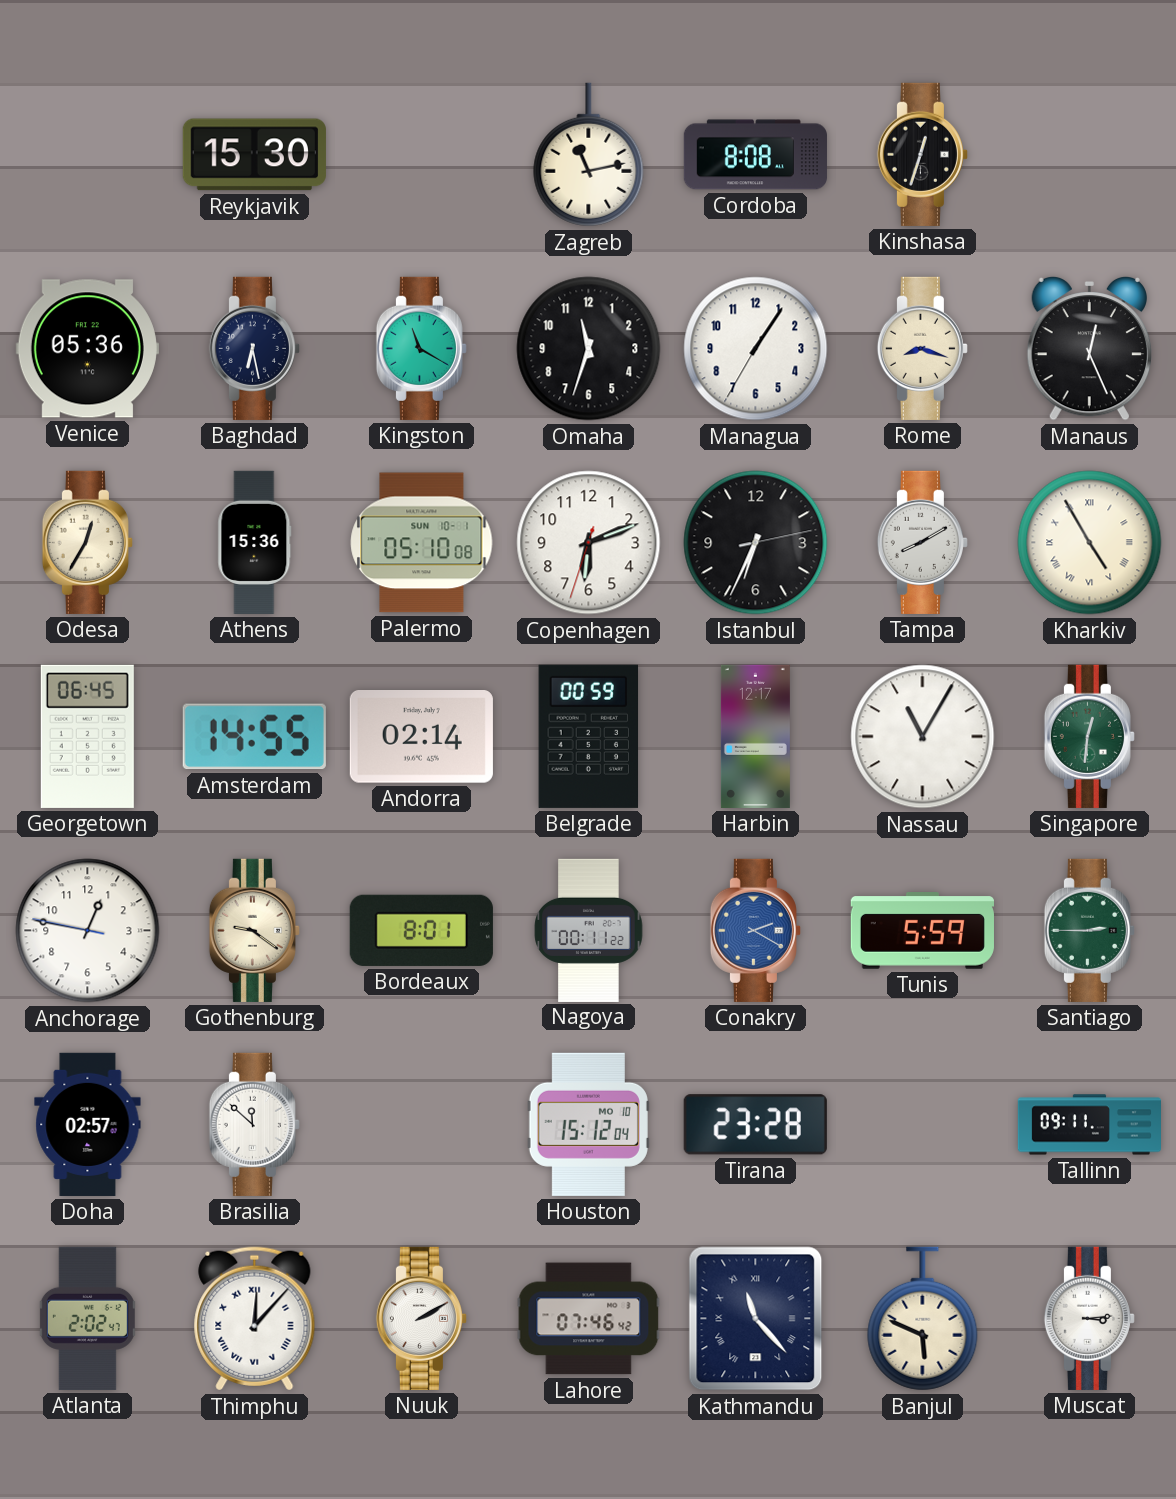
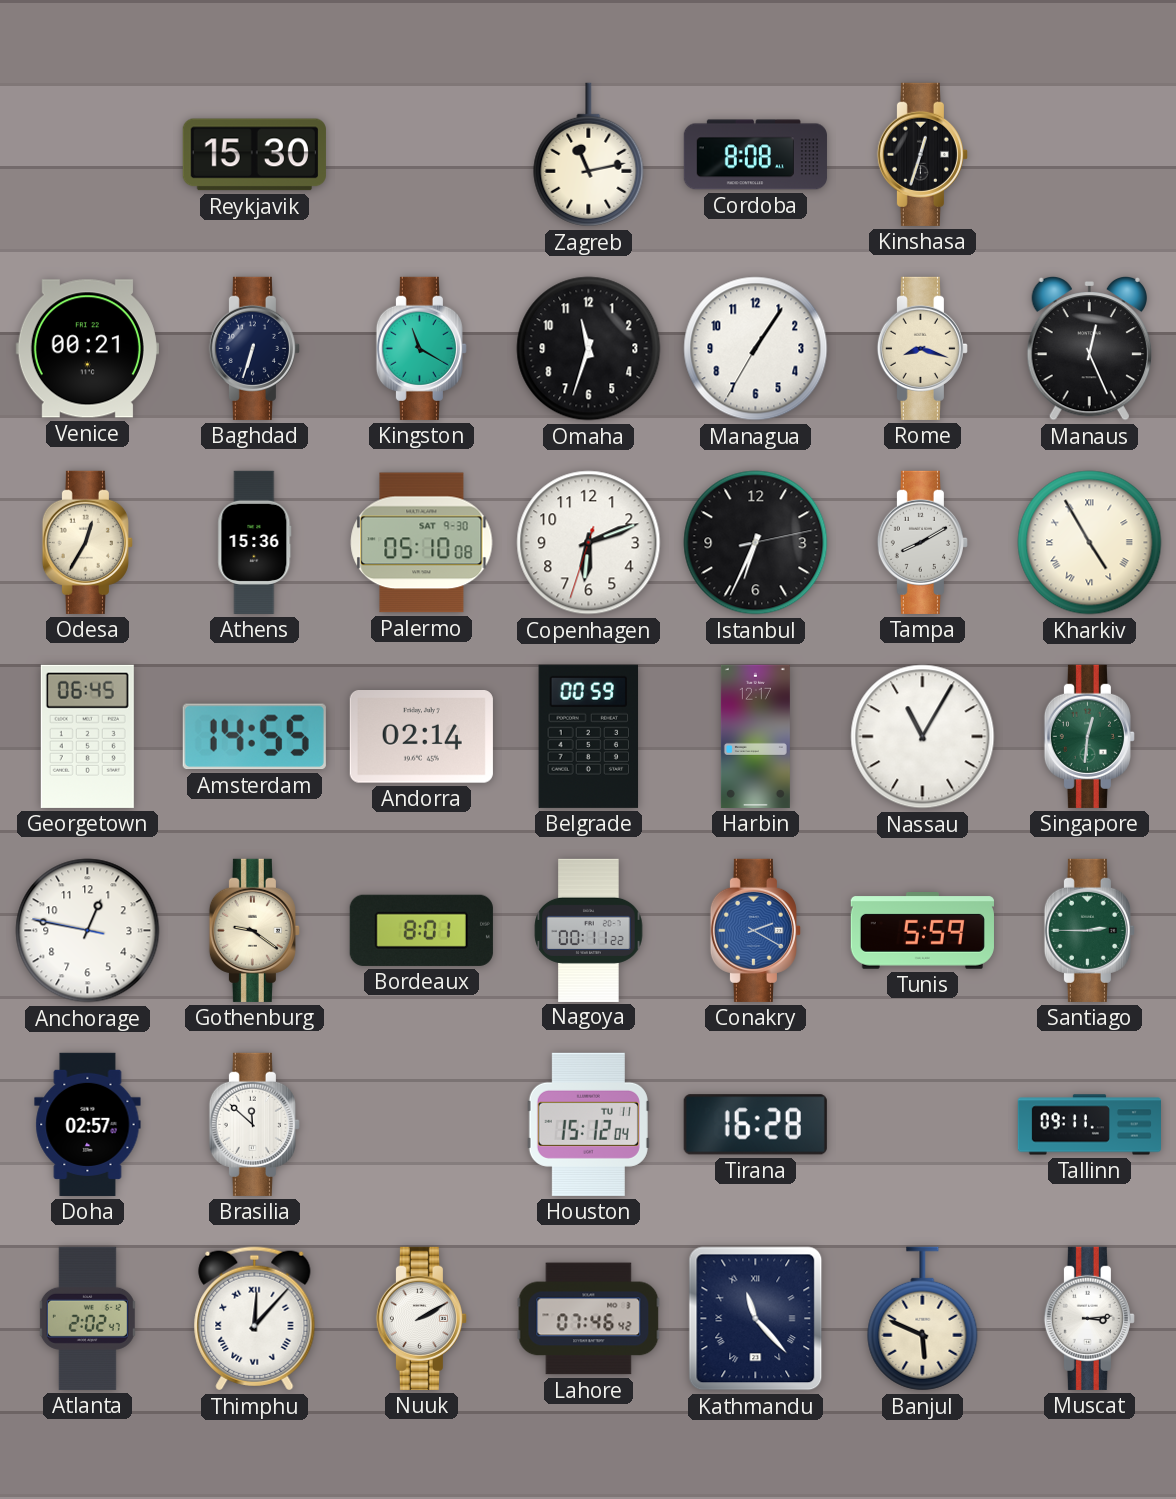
Venice: 05:36 -> 00:21 (87, 349)
Baghdad: 6:28 -> 6:33 (254, 348)
Palermo date: SUN 10-1 -> SAT 9-30 (422, 543)
Houston date: MO 10 -> TU 11 (588, 1124)
Tirana: 23:28 -> 16:28 (755, 1125)
